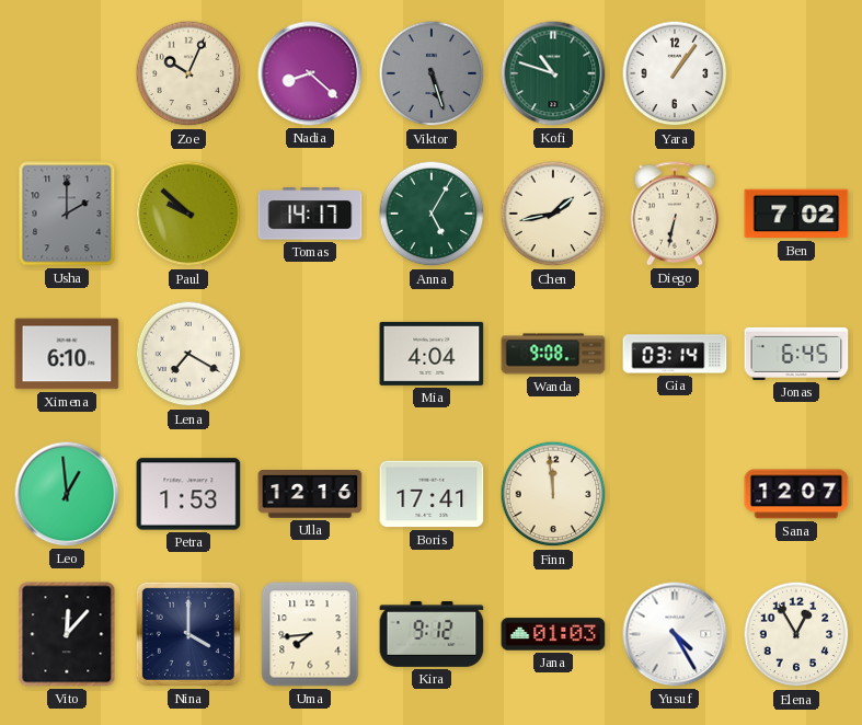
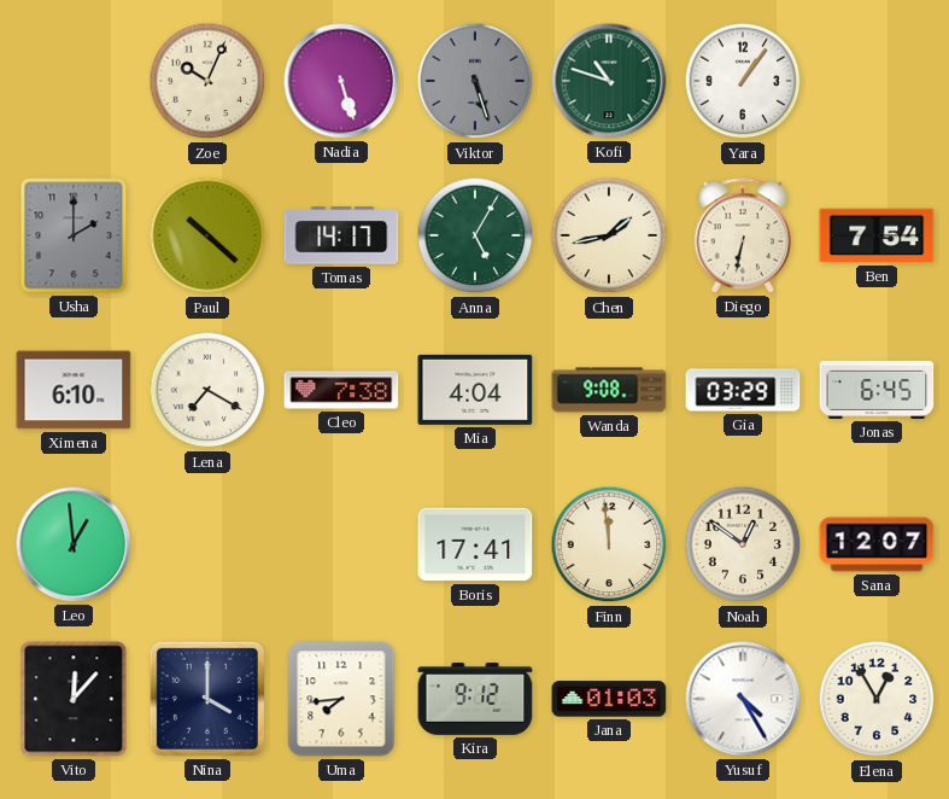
Nadia: 8:22 -> 5:27 (341, 81)
Paul: 9:52 -> 10:22 (207, 235)
Ben: 7:02 -> 7:54 (877, 235)
Cleo: none -> 7:38 (341, 390)
Gia: 03:14 -> 03:29 (743, 390)
Petra: 1:53 -> none (188, 494)
Ulla: 12:16 -> none (310, 495)
Noah: none -> 12:51 (743, 544)
